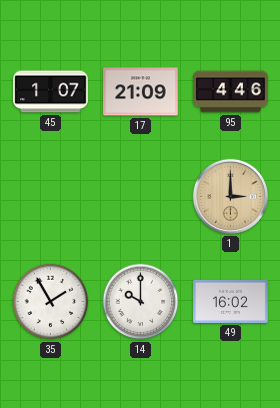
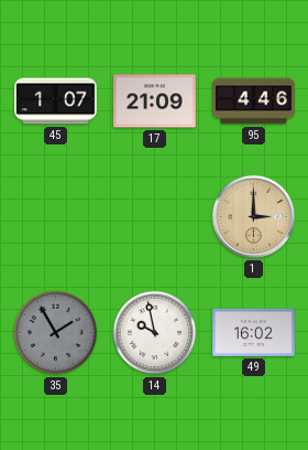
35 dial: white -> grey (56, 333)
14: 10:00 -> 9:58 (155, 333)
